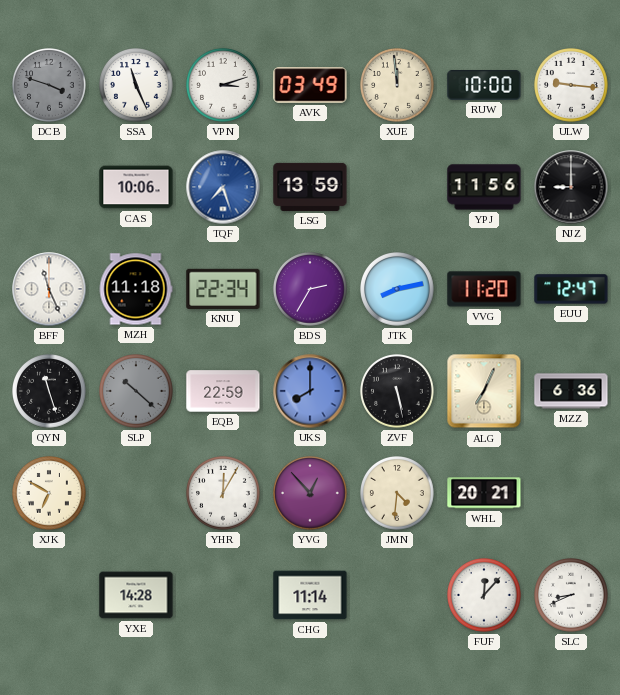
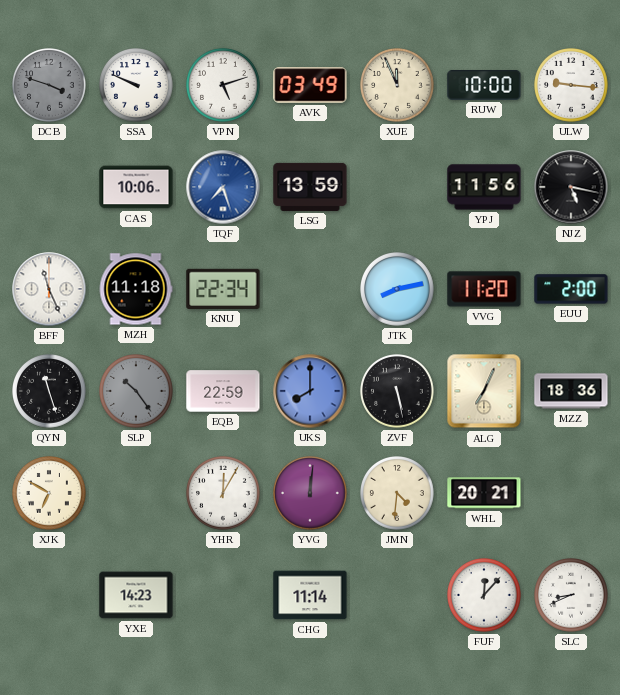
SSA: 11:26 -> 9:49 (137, 86)
VPN: 3:12 -> 5:12 (224, 86)
XUE: 11:59 -> 11:56 (398, 86)
NJZ: 9:00 -> 5:17 (571, 187)
BDS: 2:35 -> none (311, 290)
EUU: 12:47 -> 2:00 (571, 289)
SLP: 10:22 -> 10:24 (137, 392)
MZZ: 6:36 -> 18:36 (571, 391)
YVG: 12:53 -> 12:01 (311, 494)
YXE: 14:28 -> 14:23 (136, 595)
